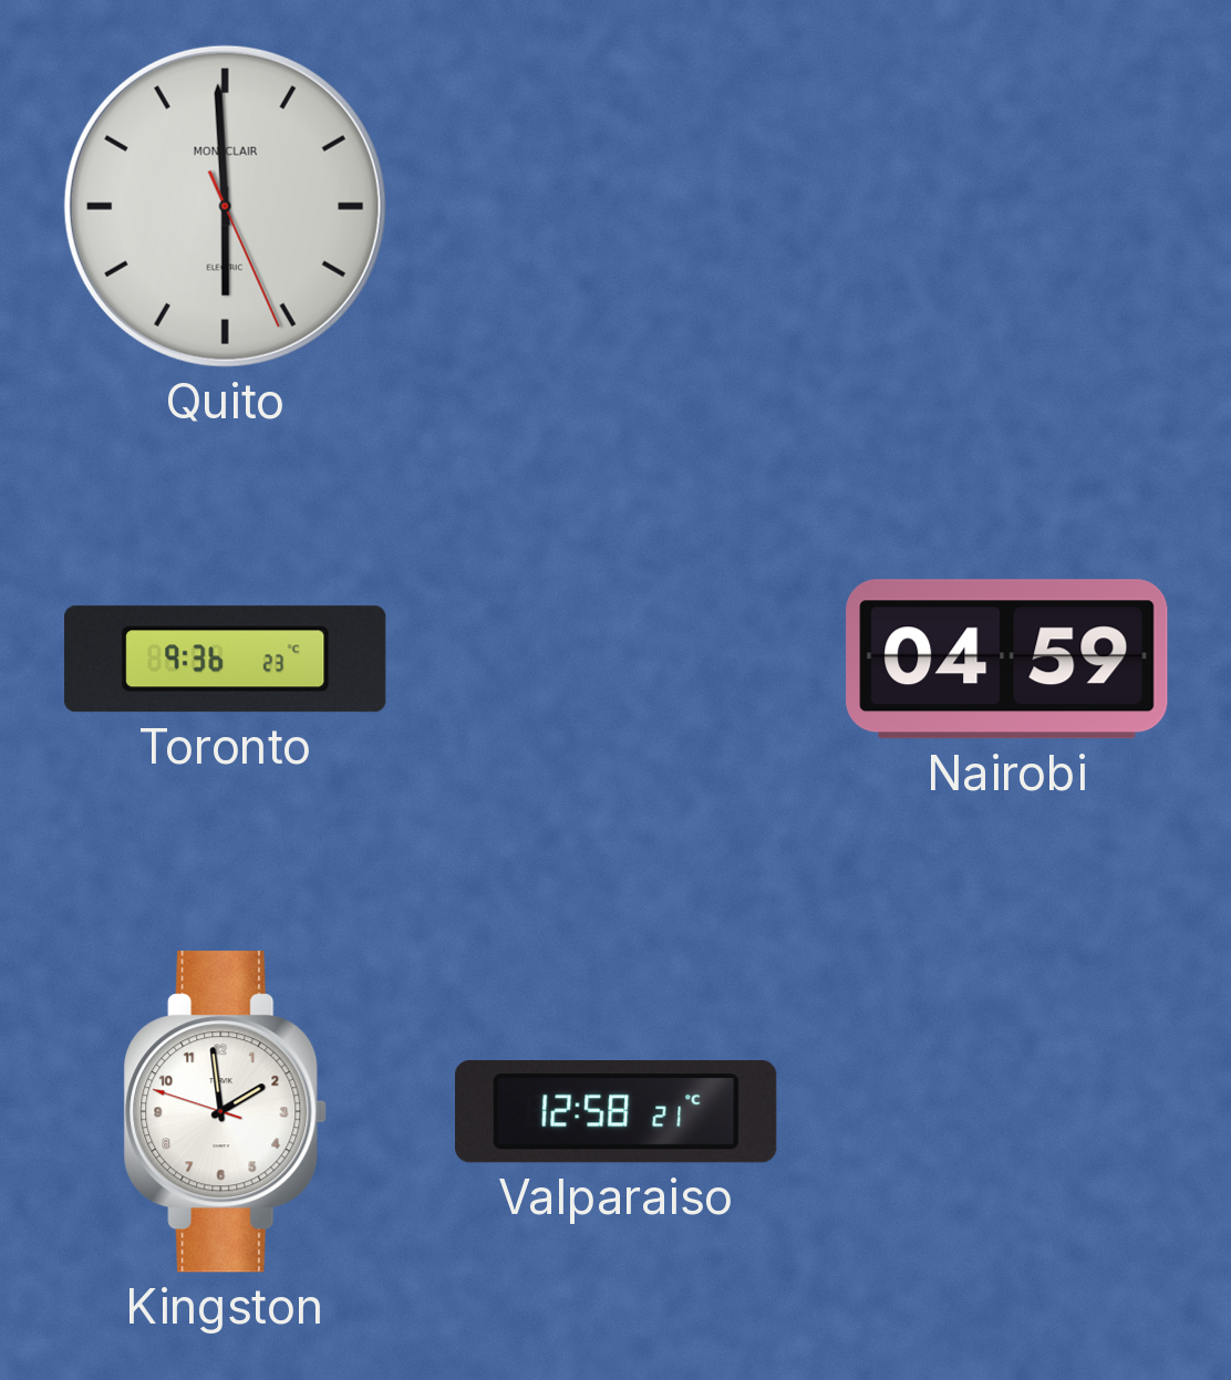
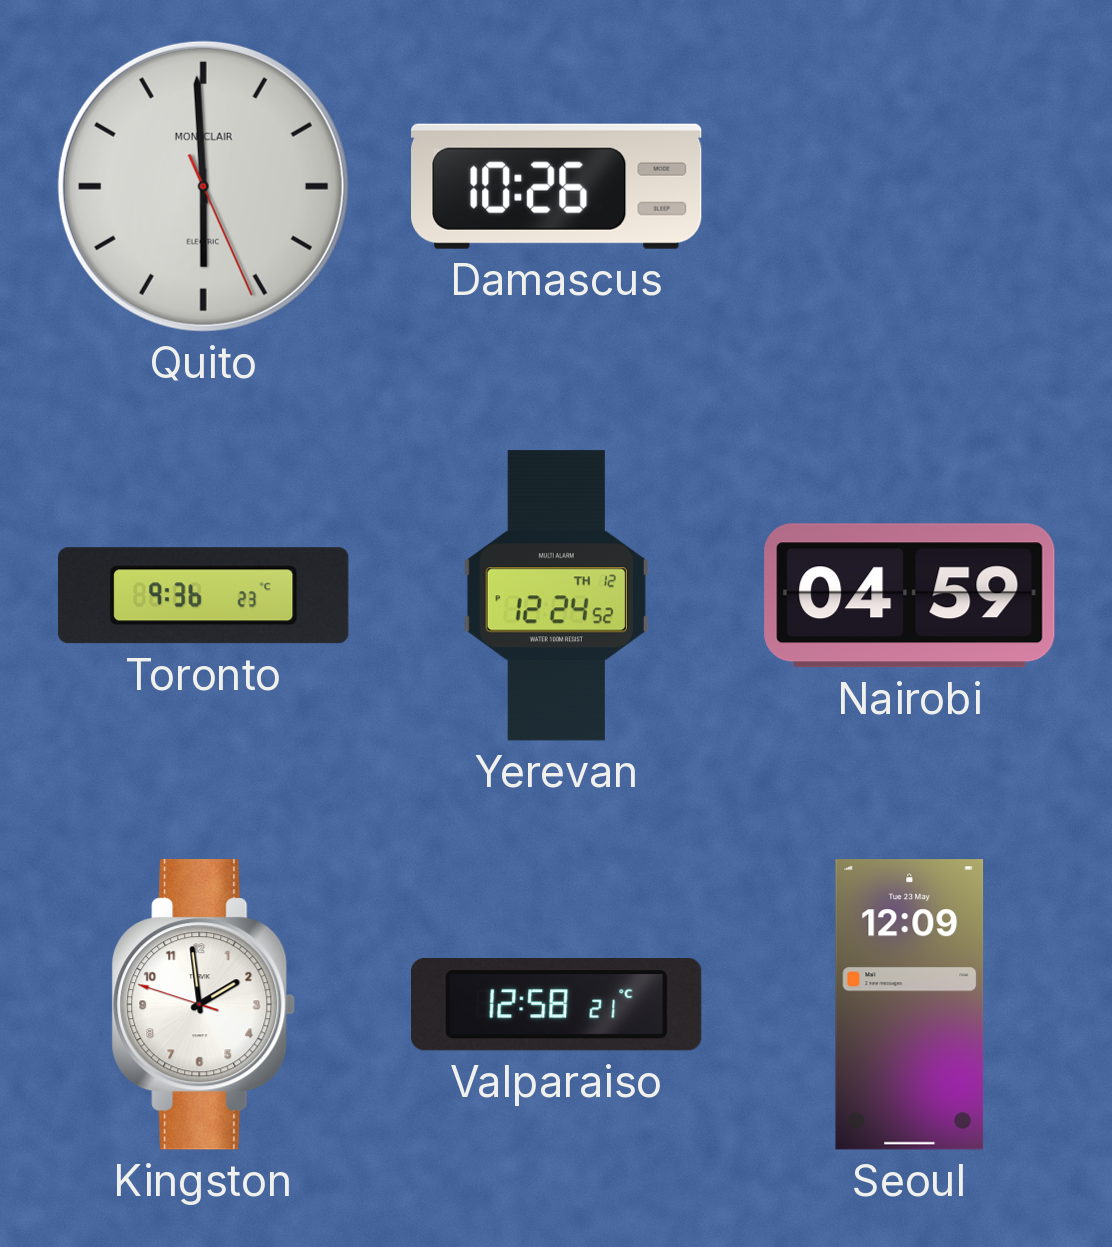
Damascus: none -> 10:26 (557, 186)
Yerevan: none -> 12:24 (556, 596)
Seoul: none -> 12:09 (910, 1005)
